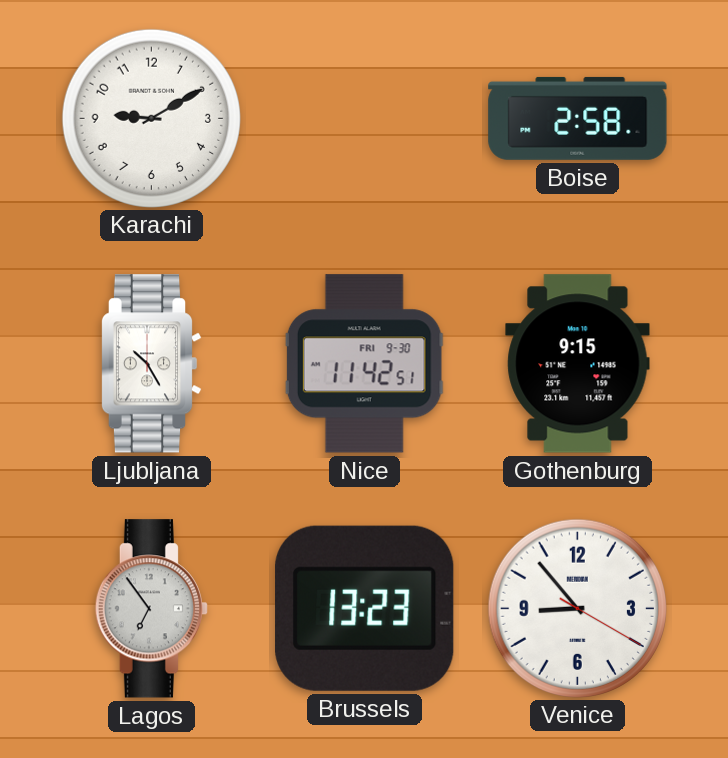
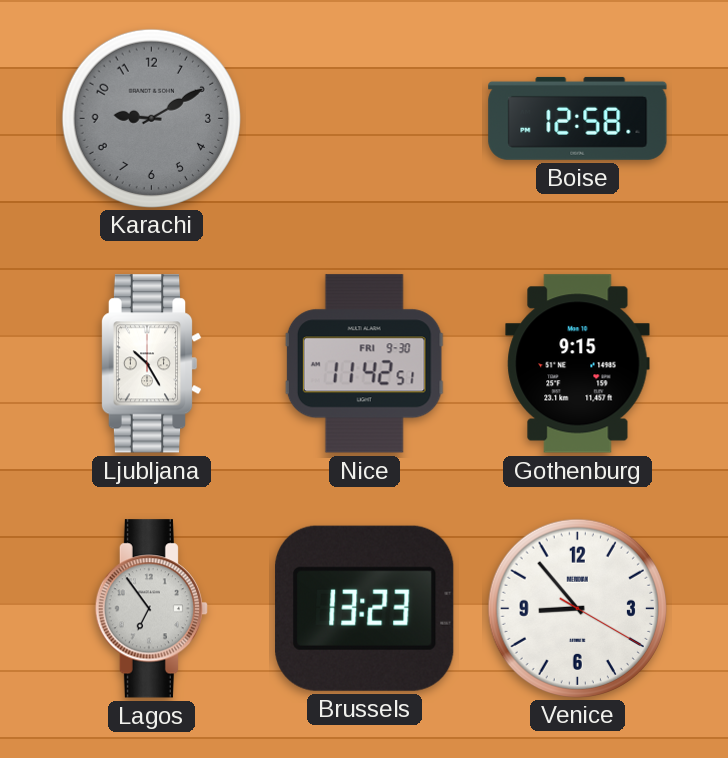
Karachi dial: white -> grey (151, 118)
Boise: 2:58 -> 12:58 (578, 118)
